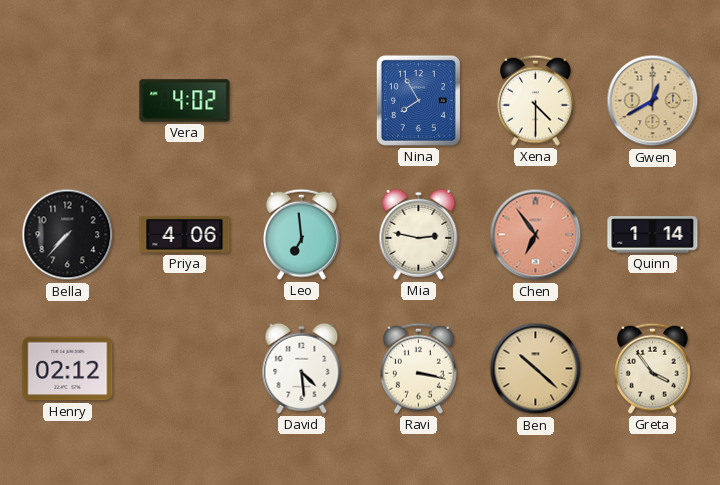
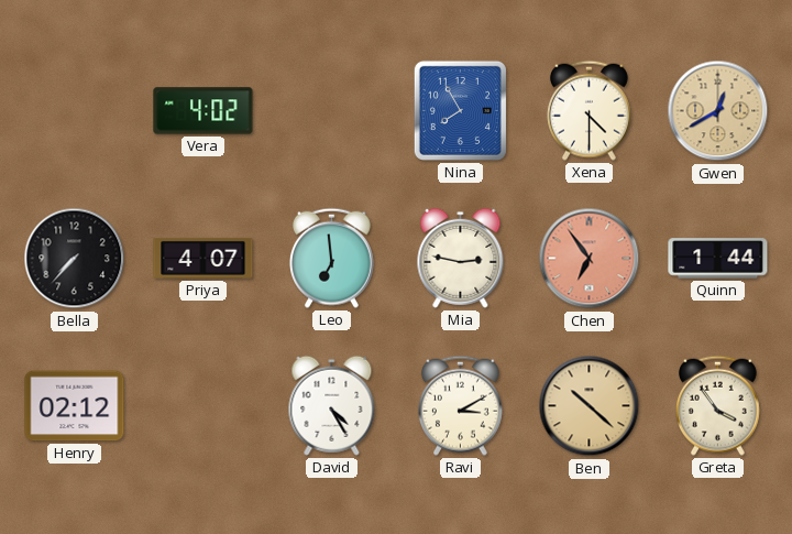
Priya: 4:06 -> 4:07 (204, 258)
Quinn: 1:14 -> 1:44 (718, 259)
David: 4:29 -> 4:25 (332, 405)
Ravi: 3:17 -> 3:10 (460, 405)
